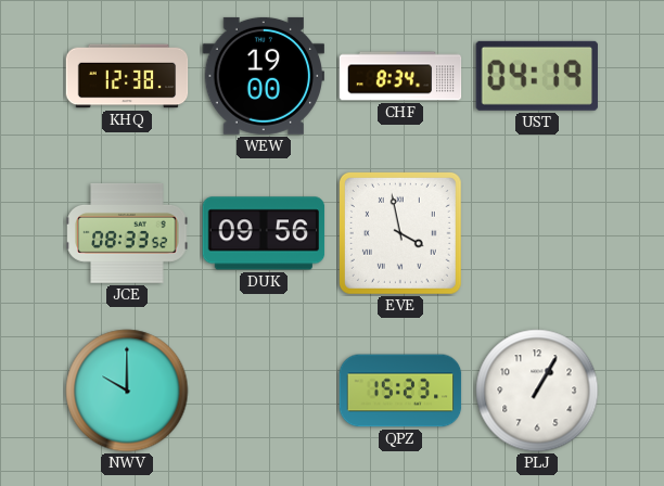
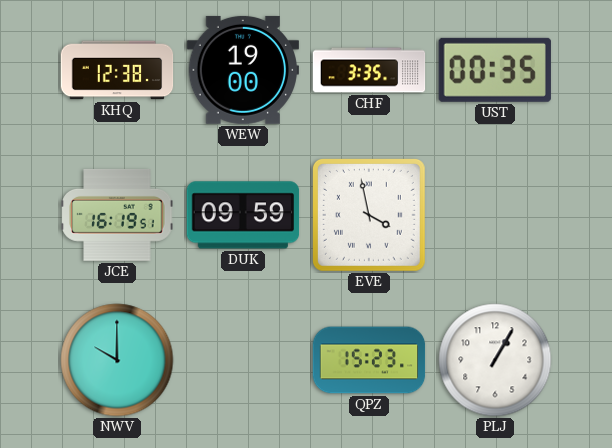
CHF: 8:34 -> 3:35 (369, 70)
UST: 04:19 -> 00:35 (495, 70)
JCE: 08:33 -> 16:19 (117, 215)
DUK: 09:56 -> 09:59 (243, 215)
